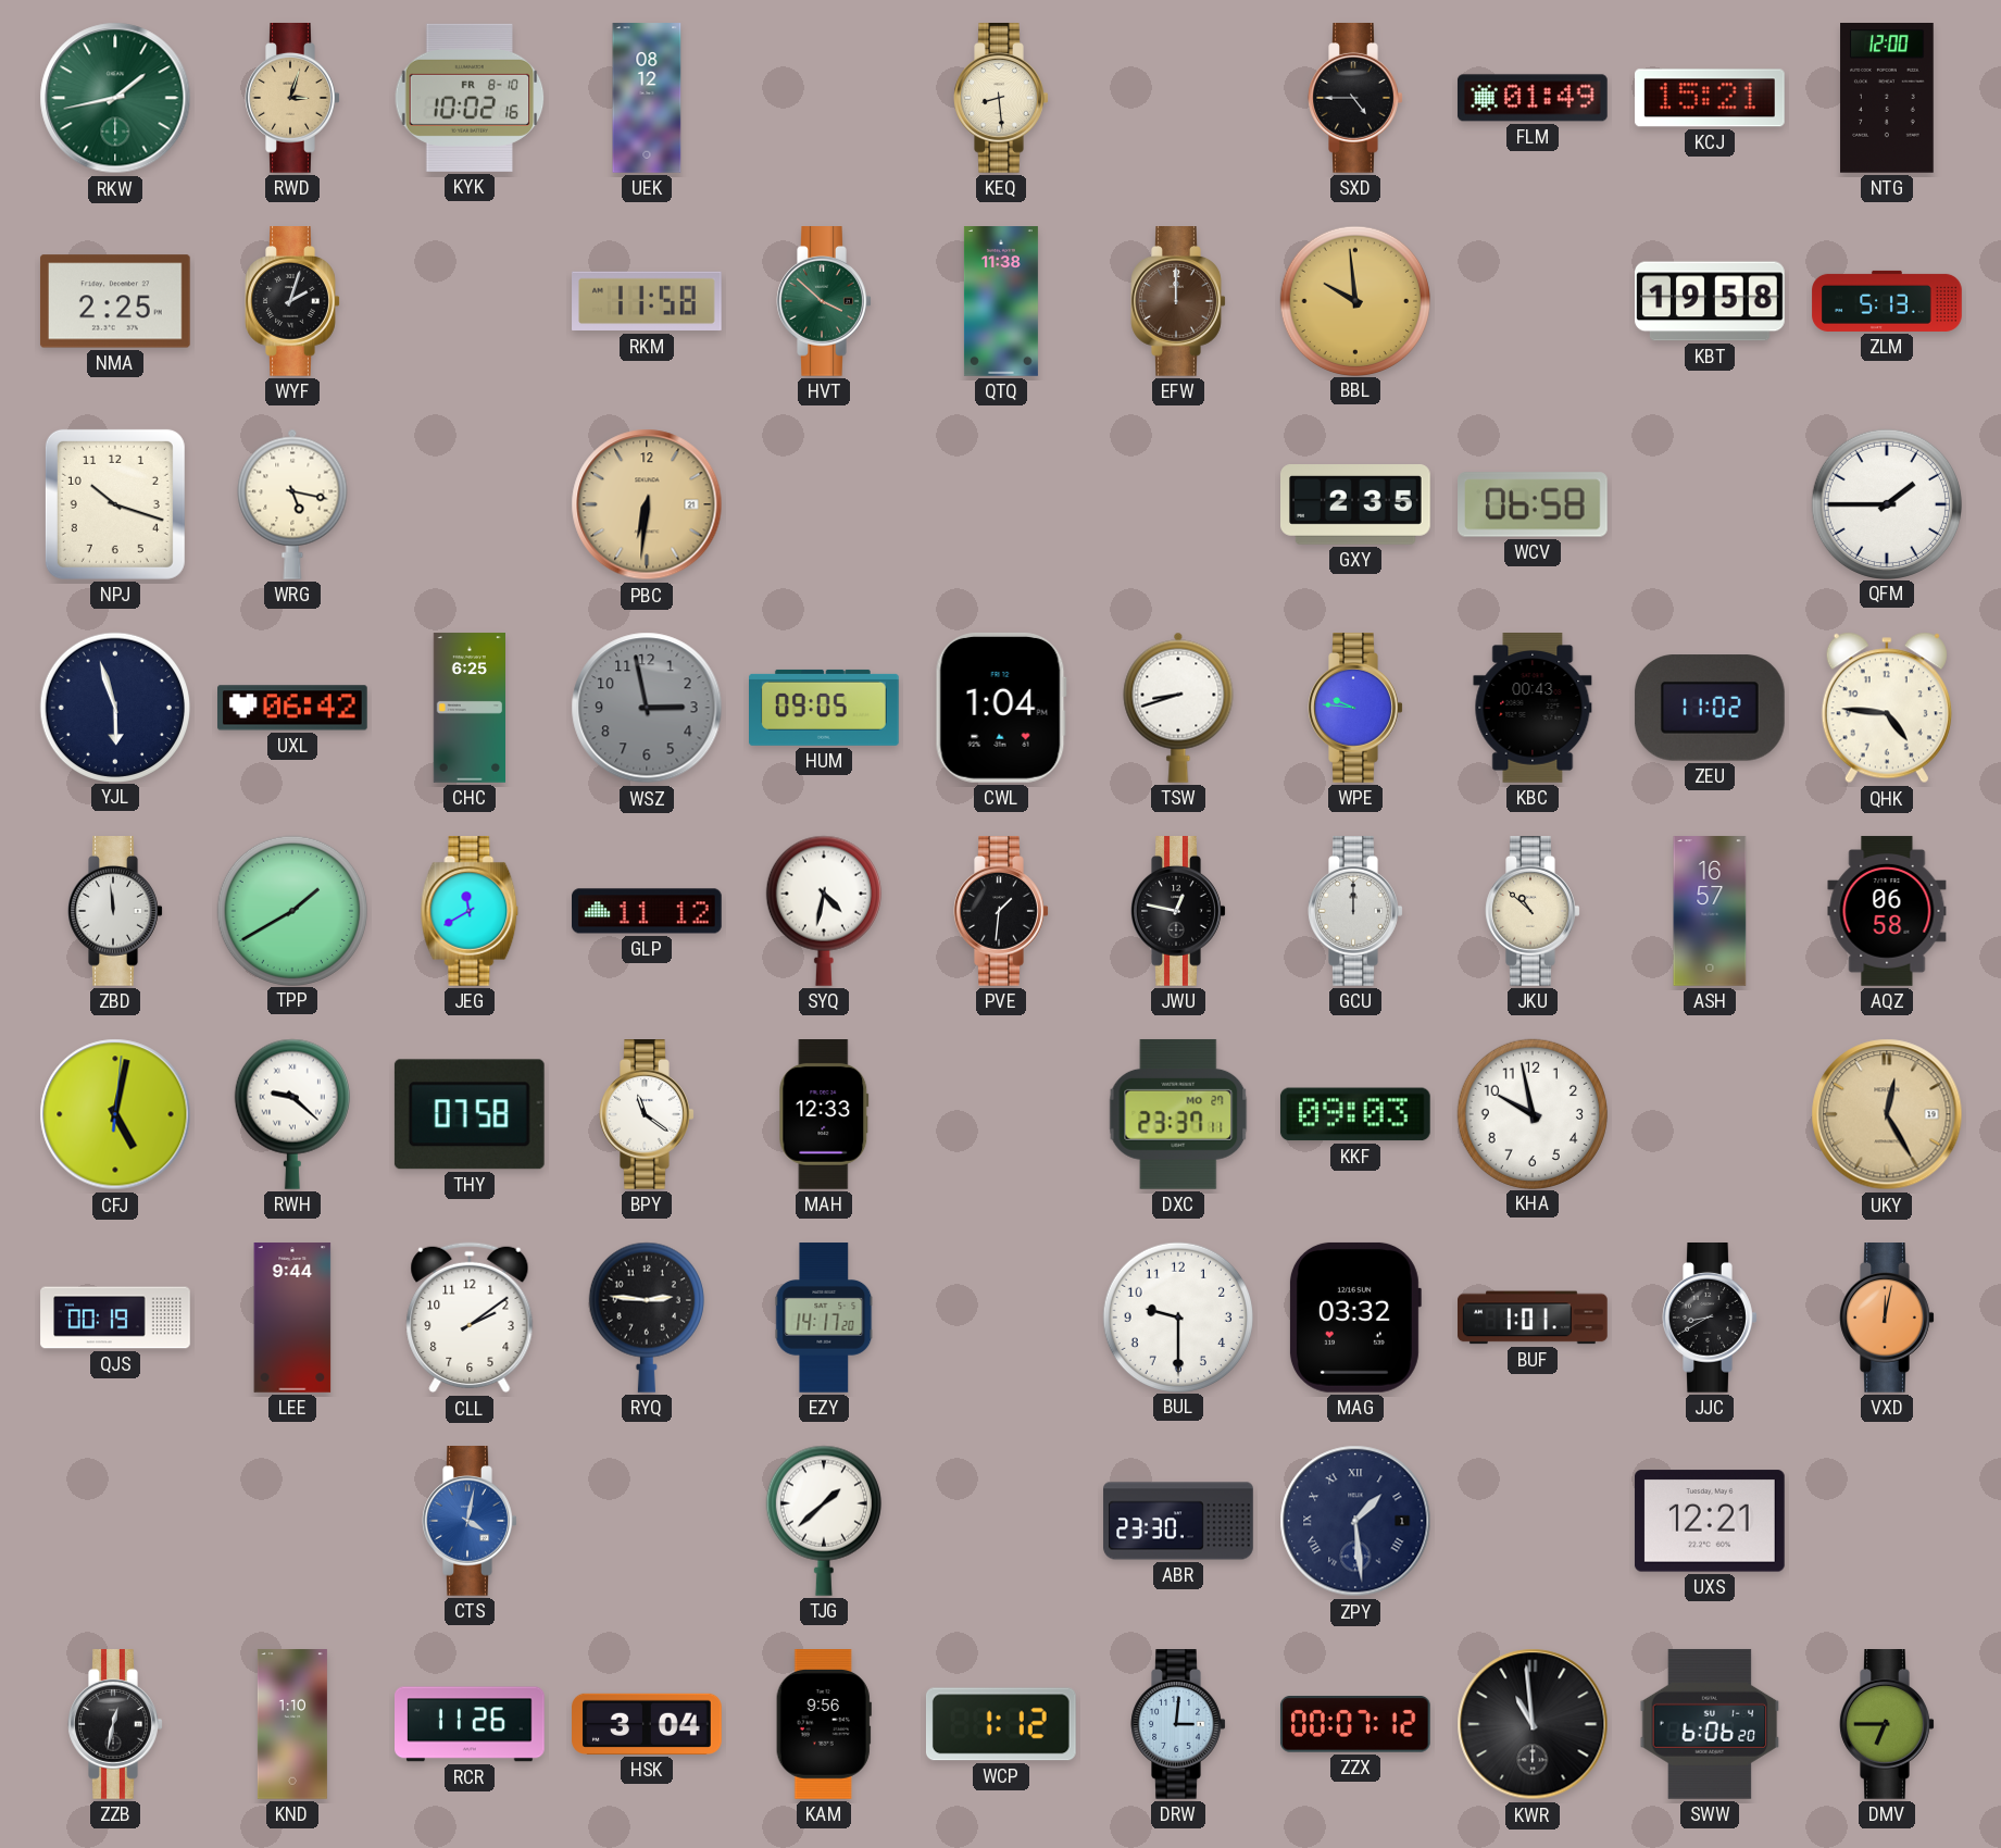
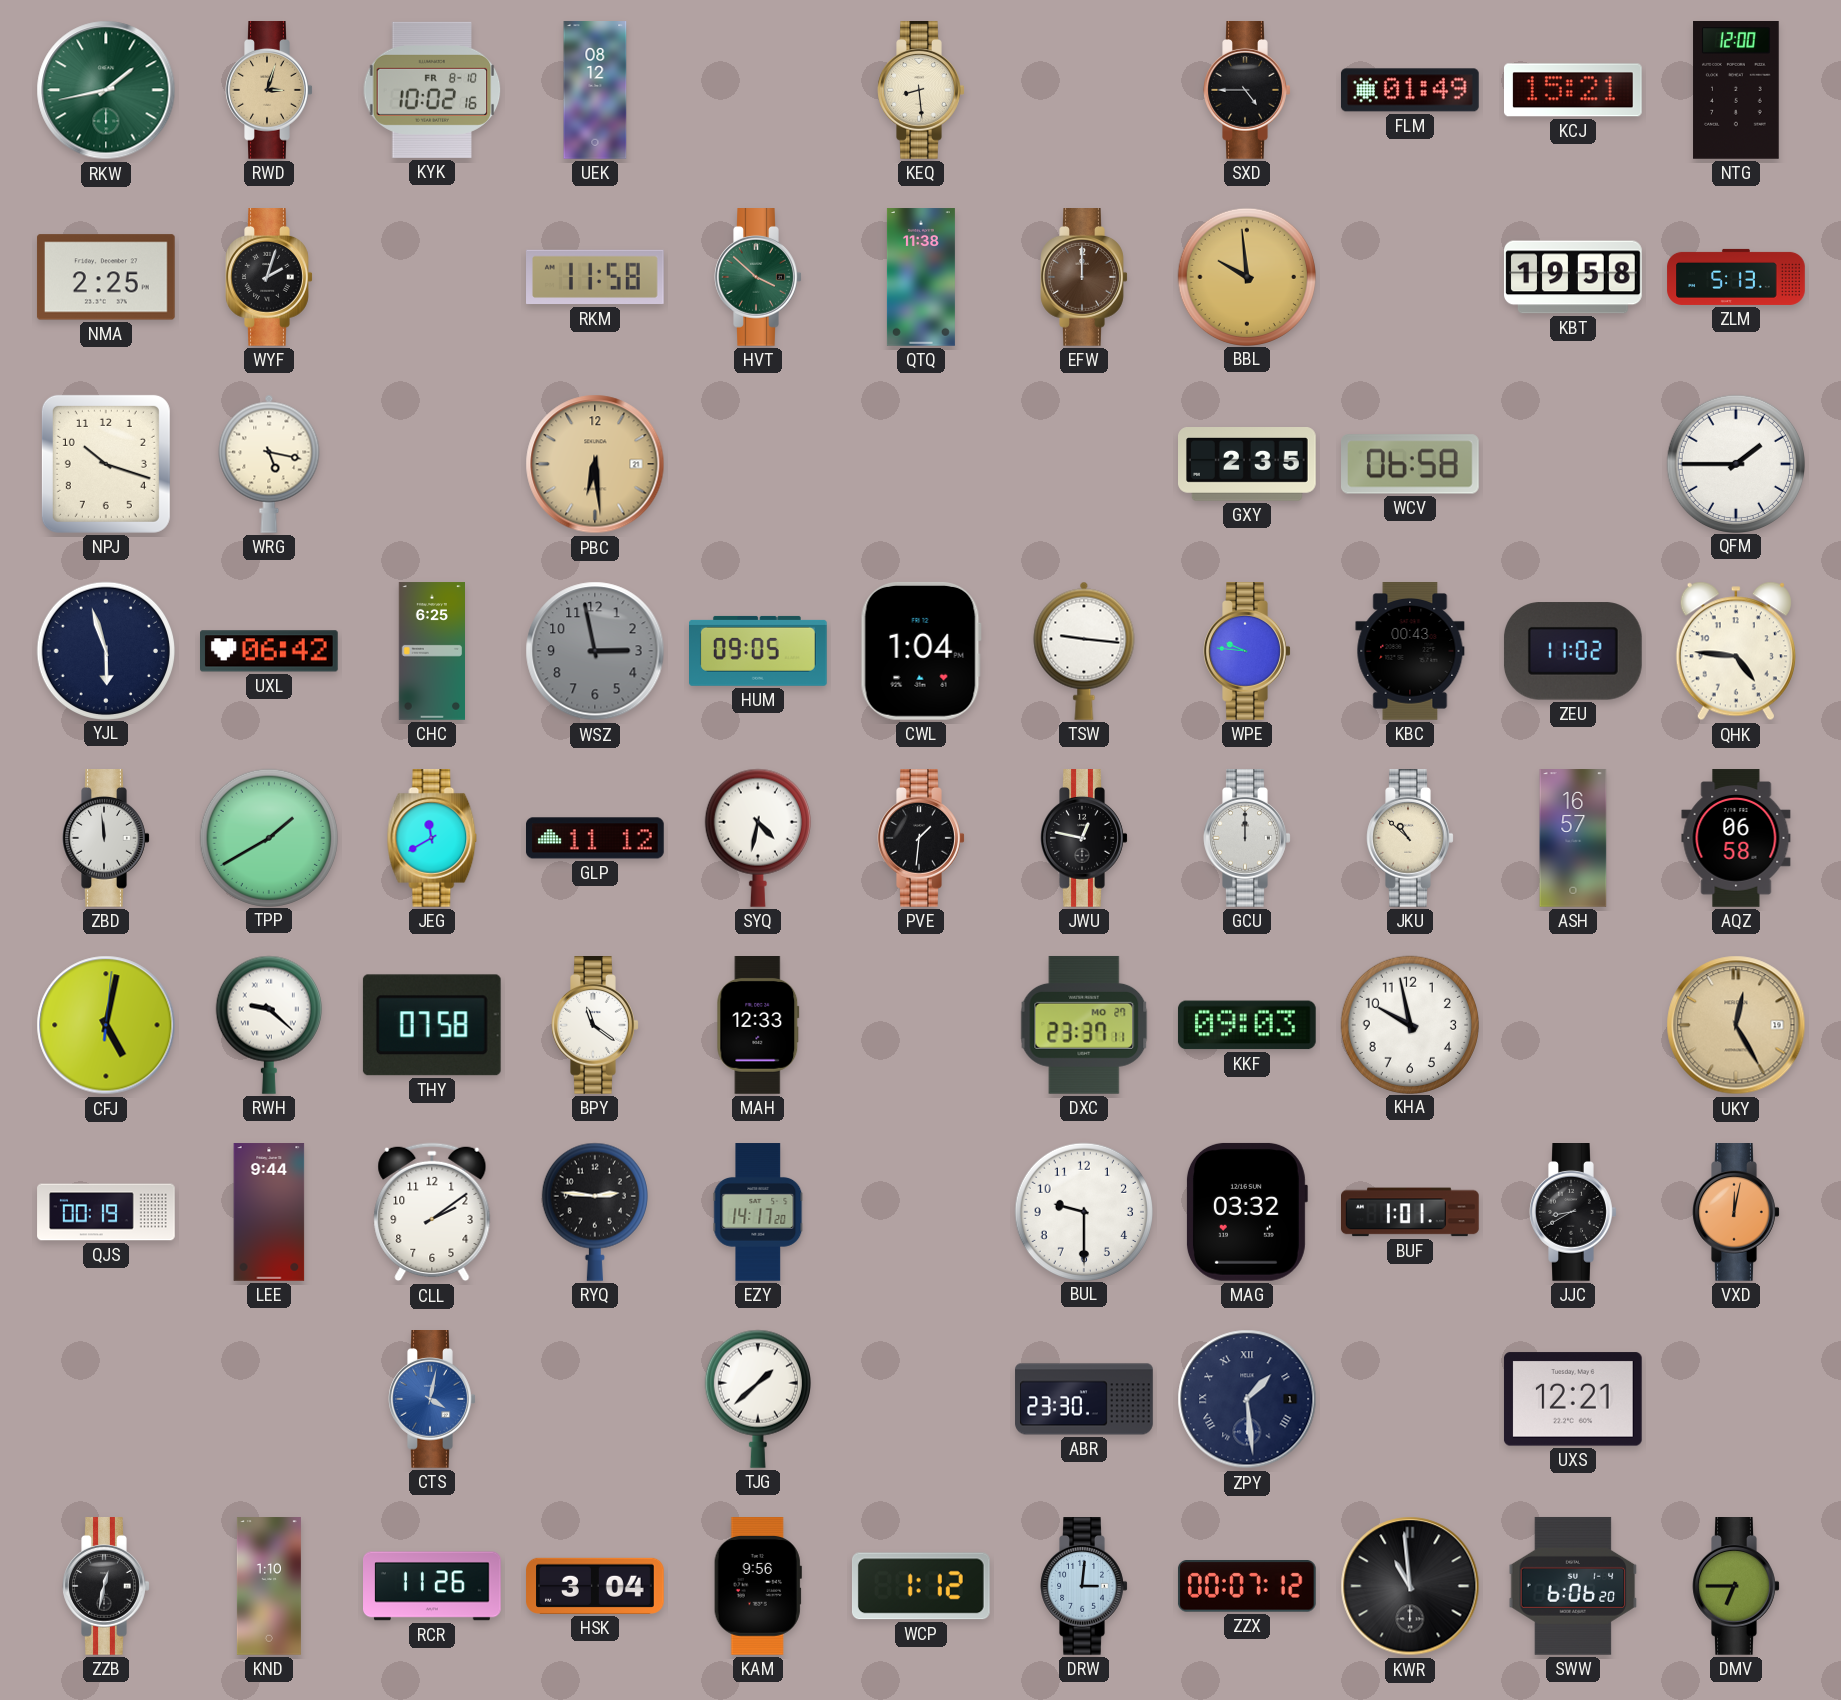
PBC: 6:31 -> 6:29 (595, 464)
TSW: 8:42 -> 9:16 (1084, 651)
